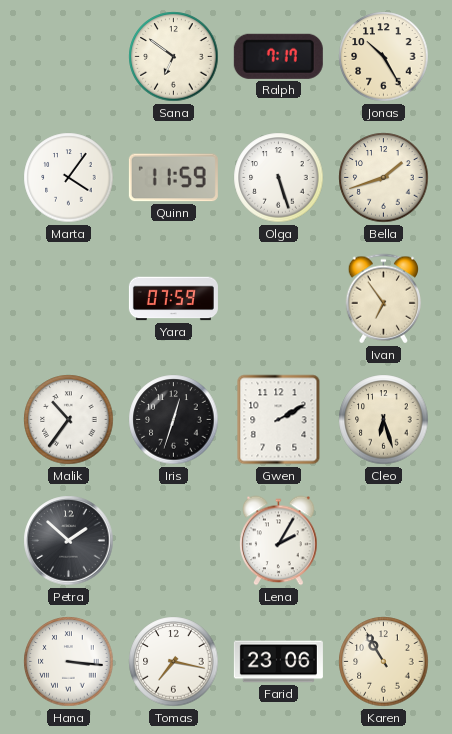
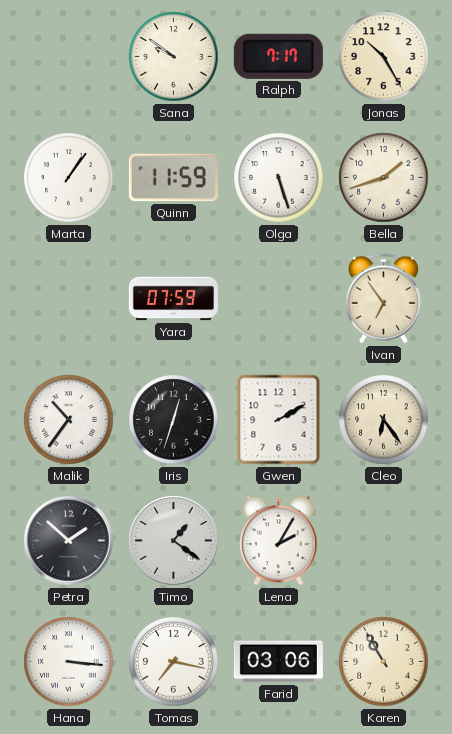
Sana: 6:51 -> 9:51 (174, 57)
Marta: 4:06 -> 1:06 (69, 178)
Cleo: 6:27 -> 6:24 (384, 420)
Timo: none -> 1:21 (174, 541)
Farid: 23:06 -> 03:06 (278, 662)
